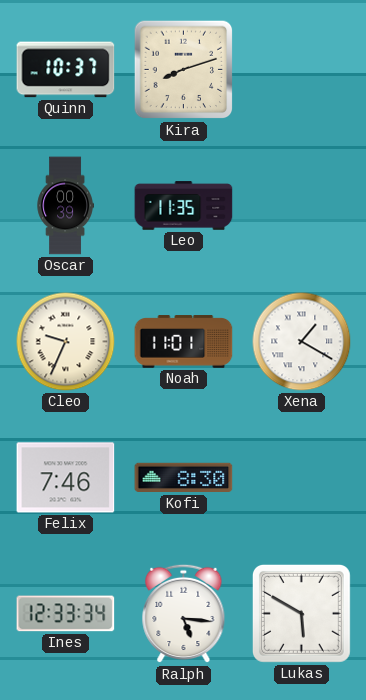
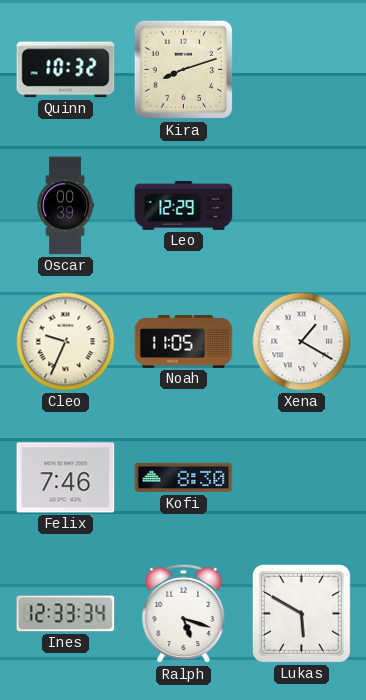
Quinn: 10:37 -> 10:32 (66, 70)
Leo: 11:35 -> 12:29 (184, 206)
Noah: 11:01 -> 11:05 (184, 342)
Ralph: 5:16 -> 5:18 (184, 614)
